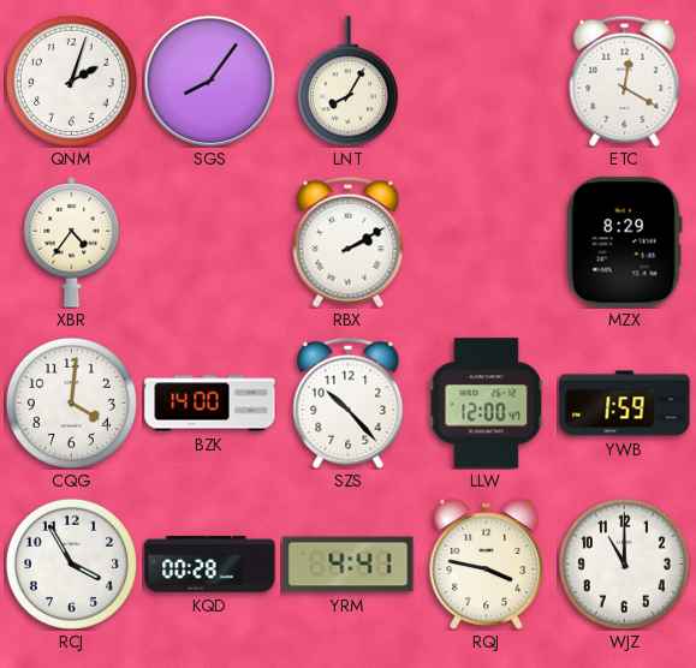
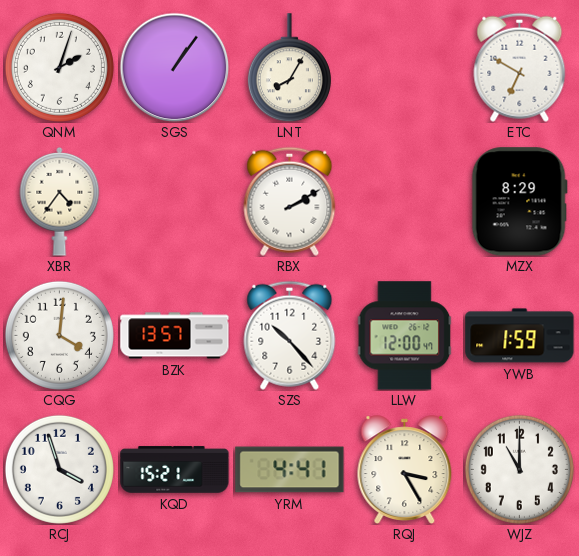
SGS: 8:06 -> 1:06 (174, 67)
ETC: 12:20 -> 6:50 (520, 67)
BZK: 14:00 -> 13:57 (175, 336)
RCJ: 3:55 -> 3:57 (59, 469)
KQD: 00:28 -> 15:21 (175, 470)
RQJ: 3:47 -> 3:25 (405, 469)
